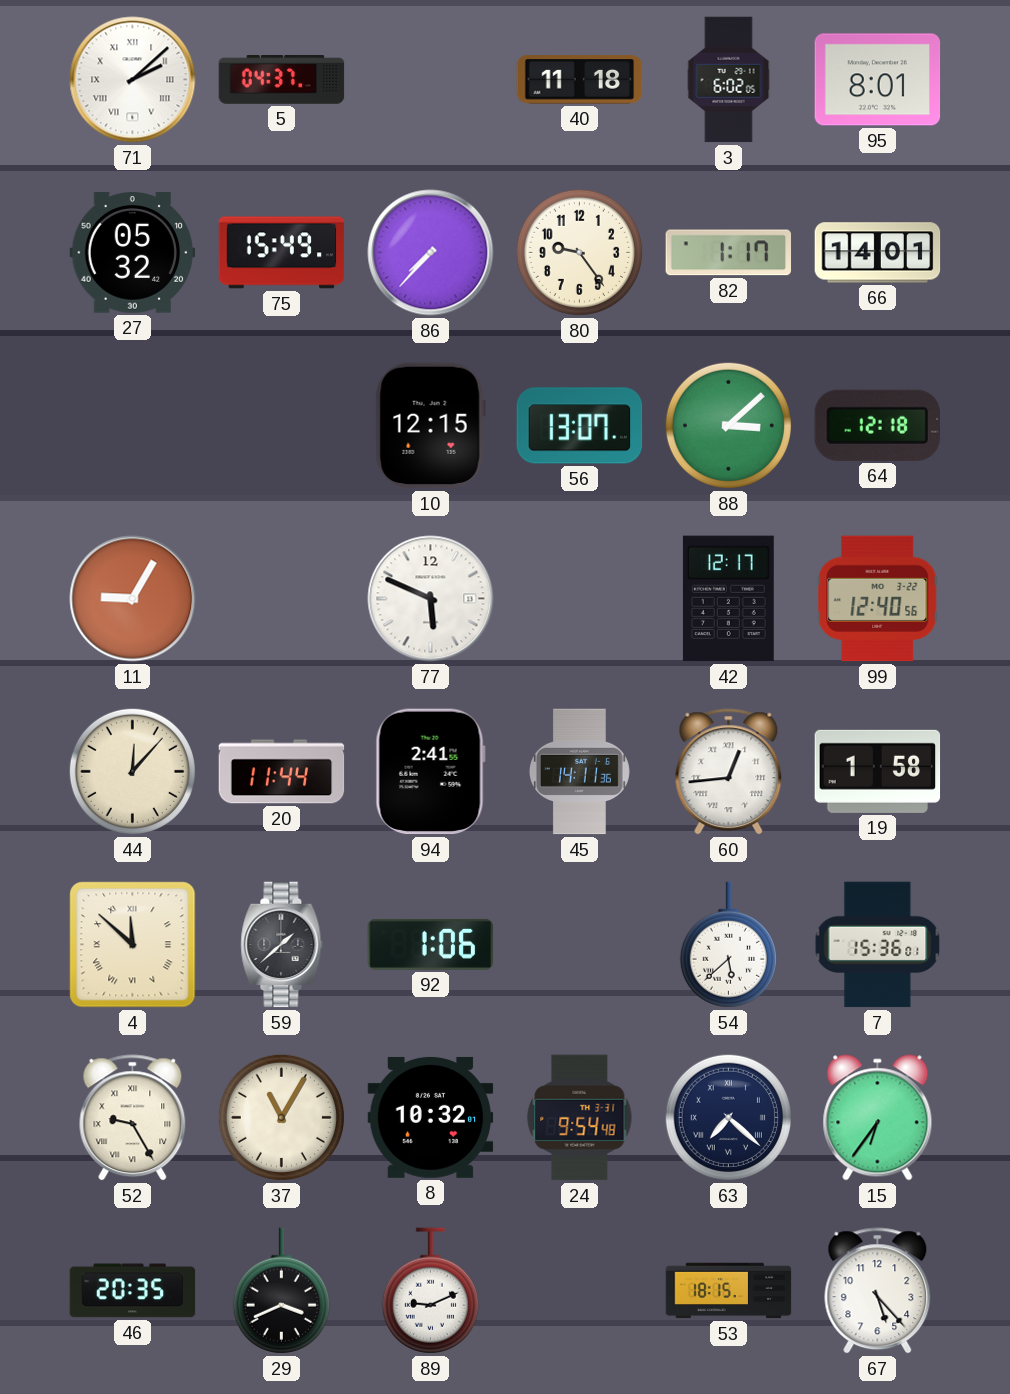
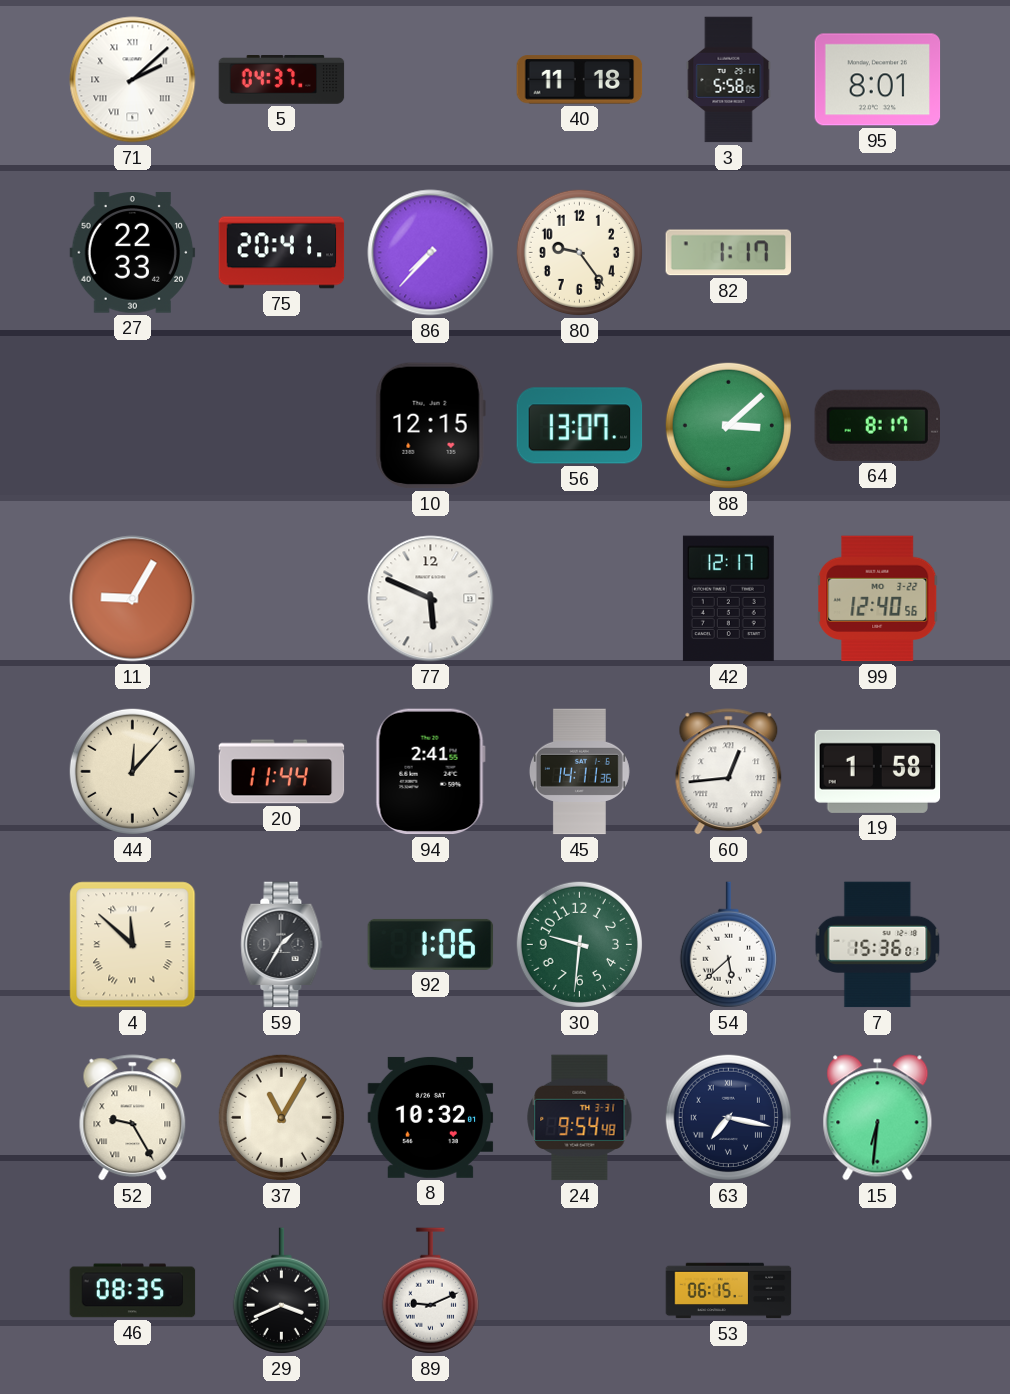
3: 6:02 -> 5:58 (729, 80)
27: 05:32 -> 22:33 (133, 253)
75: 15:49 -> 20:41 (282, 253)
66: 14:01 -> none (878, 253)
64: 12:18 -> 8:17 (877, 425)
59: 1:38 -> 1:35 (282, 945)
30: none -> 9:31 (579, 944)
63: 7:22 -> 7:17 (728, 1117)
15: 6:36 -> 6:31 (878, 1118)
46: 20:35 -> 08:35 (133, 1291)
53: 18:15 -> 06:15 (729, 1291)
67: 5:23 -> none (878, 1291)
